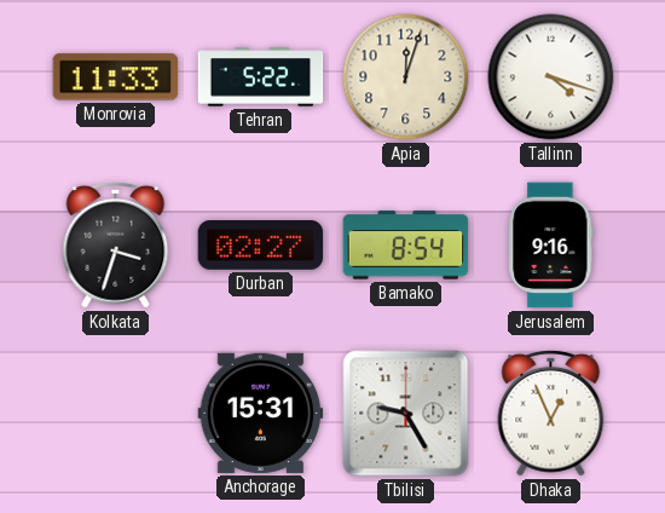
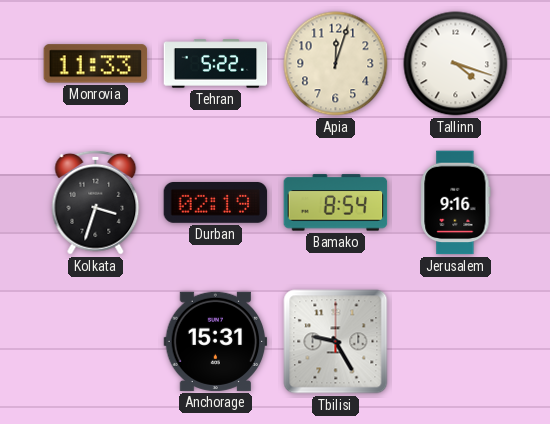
Durban: 02:27 -> 02:19 (216, 203)
Dhaka: 12:56 -> none (551, 413)
